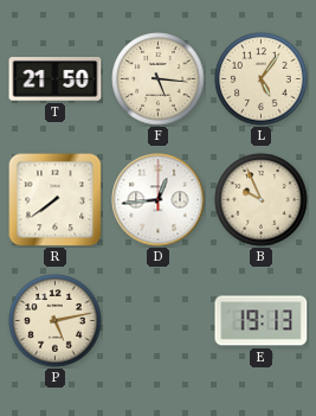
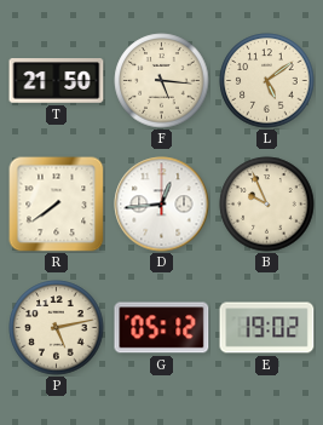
L: 5:06 -> 5:09 (267, 81)
G: none -> 05:12 (162, 328)
E: 19:13 -> 19:02 (267, 328)
